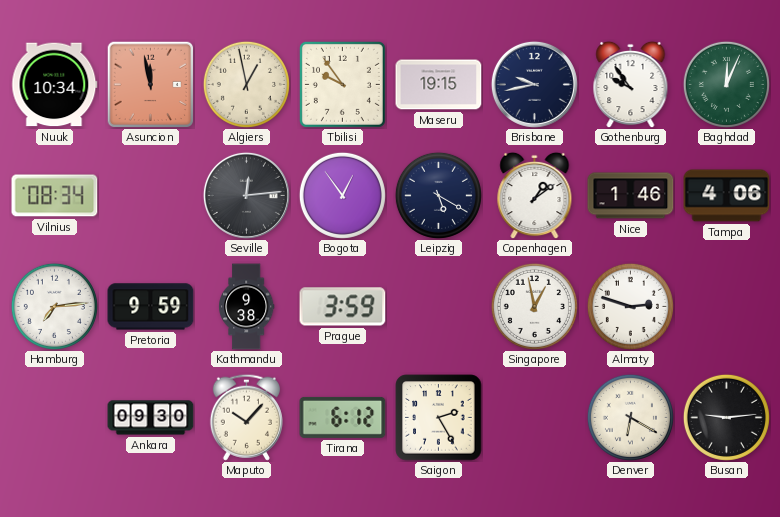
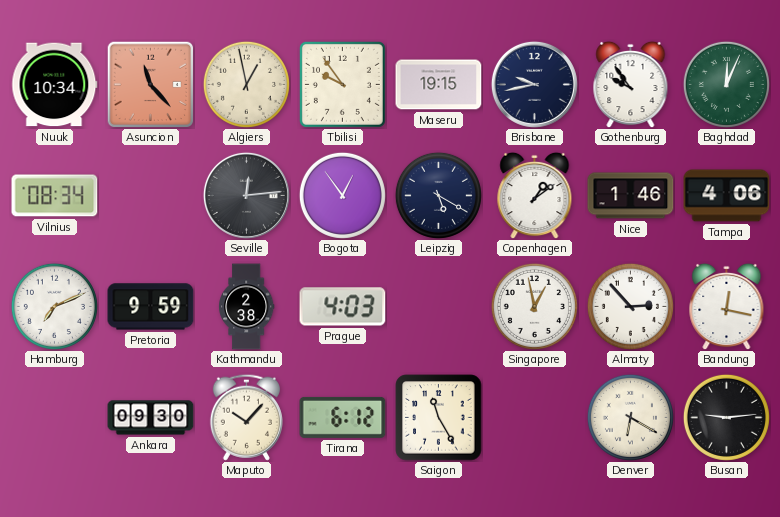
Asuncion: 11:58 -> 11:23 (150, 84)
Hamburg: 7:14 -> 7:11 (54, 306)
Kathmandu: 9:38 -> 2:38 (247, 307)
Prague: 3:59 -> 4:03 (343, 307)
Almaty: 2:48 -> 2:53 (630, 306)
Bandung: none -> 12:17 (727, 306)
Saigon: 2:25 -> 11:25 (439, 418)
